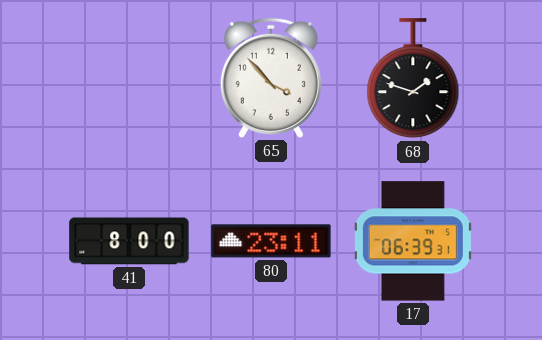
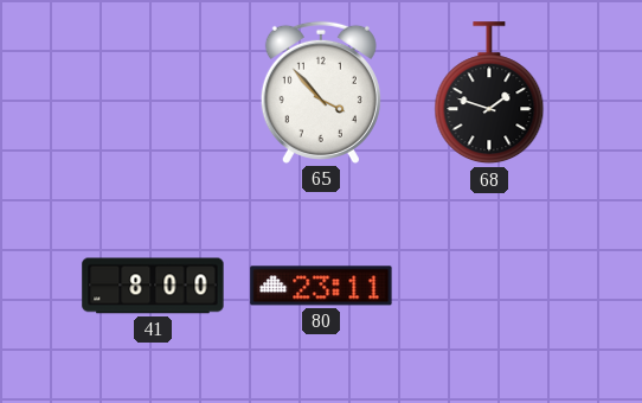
17: 06:39 -> none (413, 241)
